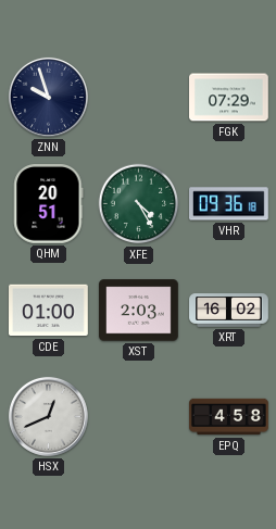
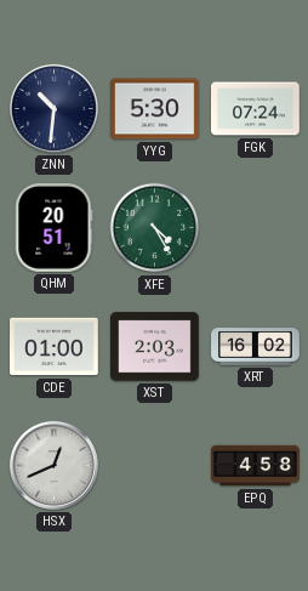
ZNN: 9:57 -> 10:31 (53, 108)
YYG: none -> 5:30 (155, 109)
FGK: 07:29 -> 07:24 (256, 109)
VHR: 09:36 -> none (229, 204)
